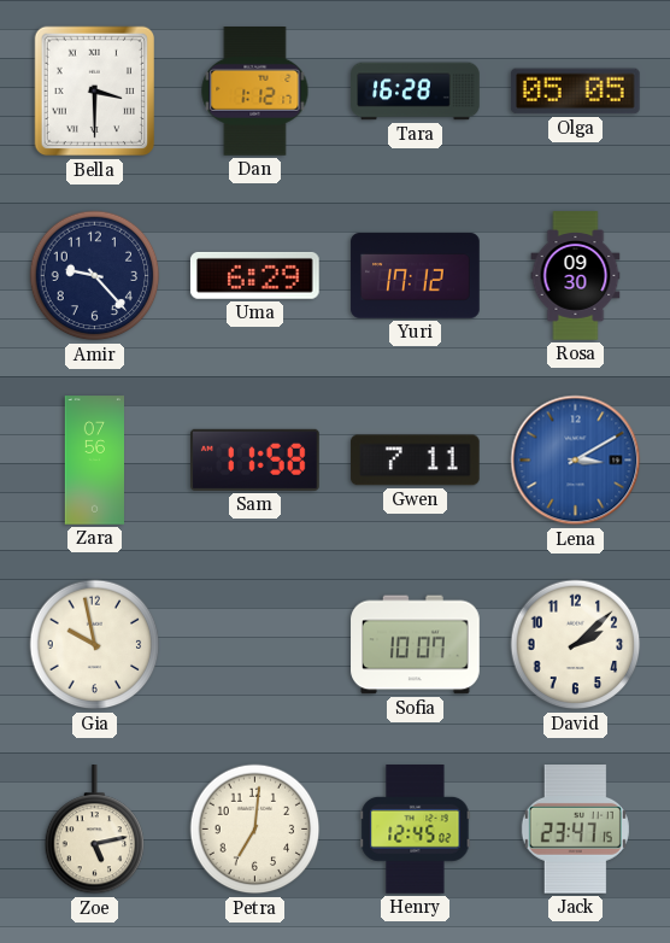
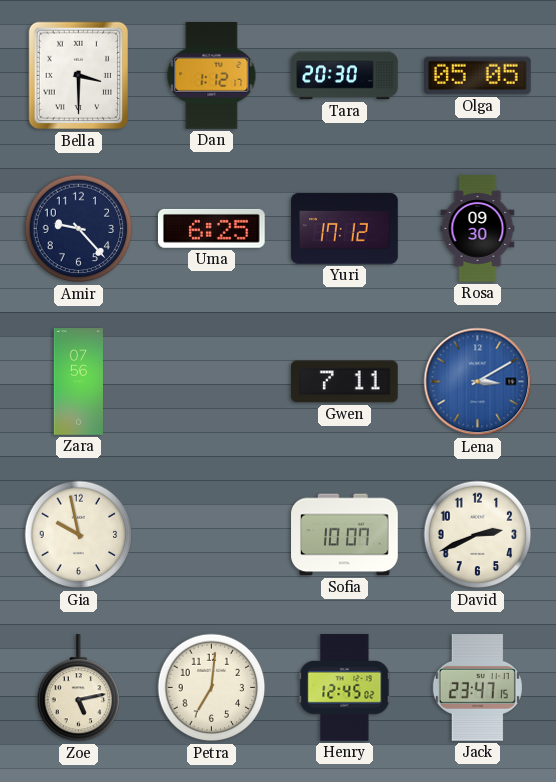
Tara: 16:28 -> 20:30 (345, 76)
Uma: 6:29 -> 6:25 (211, 228)
Sam: 11:58 -> none (255, 459)
David: 2:08 -> 2:41 (478, 535)
